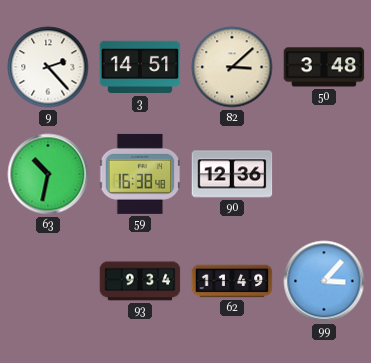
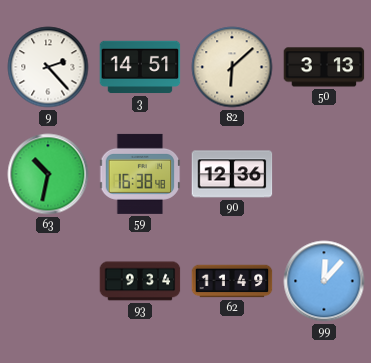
82: 3:08 -> 6:08 (232, 67)
50: 3:48 -> 3:13 (324, 67)
99: 3:07 -> 12:07 (324, 281)
